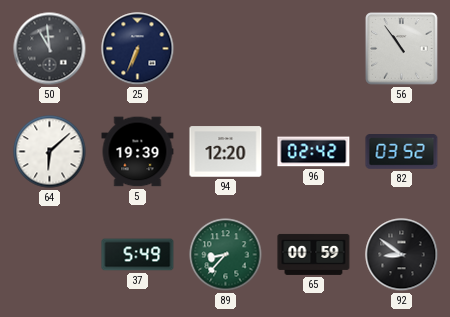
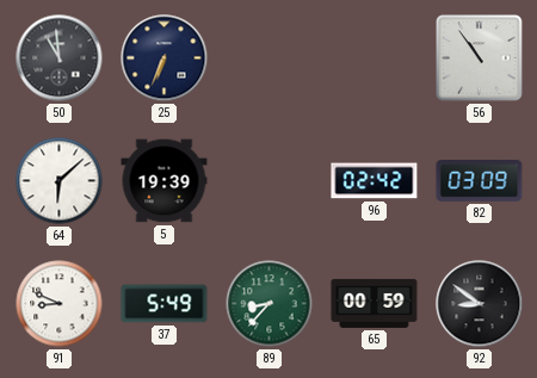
94: 12:20 -> none (226, 152)
82: 03:52 -> 03:09 (480, 181)
91: none -> 8:49 (60, 304)
